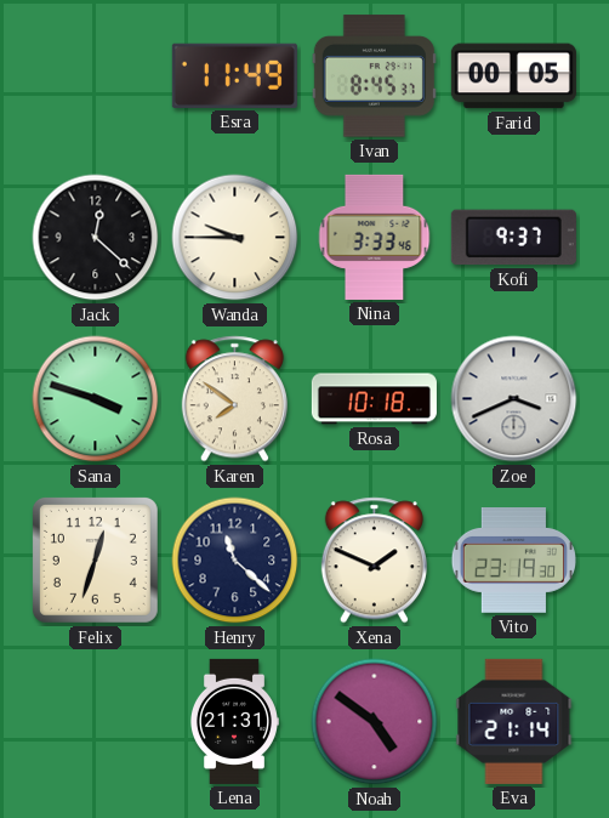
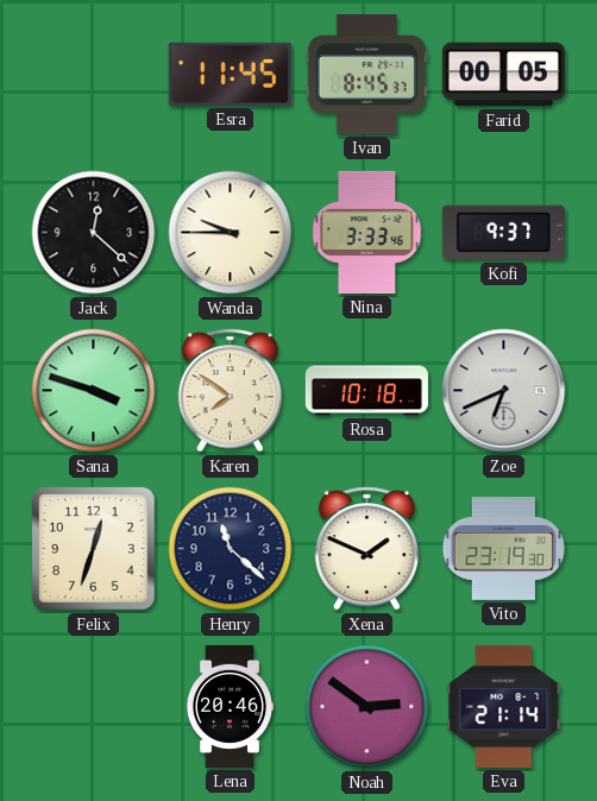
Esra: 11:49 -> 11:45 (230, 74)
Zoe: 3:41 -> 6:41 (504, 391)
Lena: 21:31 -> 20:46 (230, 706)
Noah: 4:51 -> 2:51 (367, 707)
